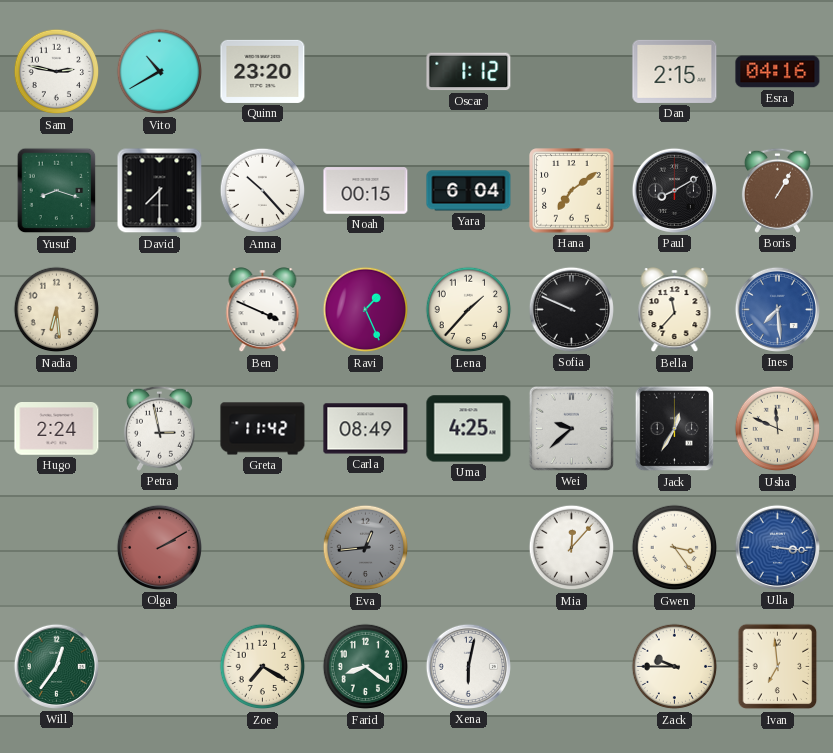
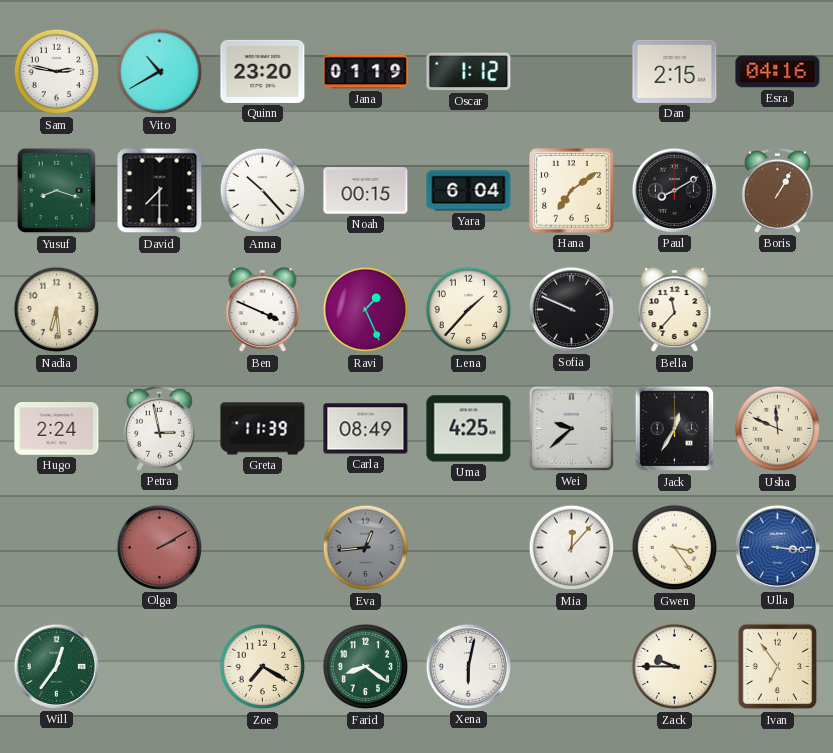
Jana: none -> 01:19 (366, 72)
Ines: 7:29 -> none (777, 309)
Greta: 11:42 -> 11:39 (263, 429)
Ivan: 6:59 -> 6:54 (778, 667)
